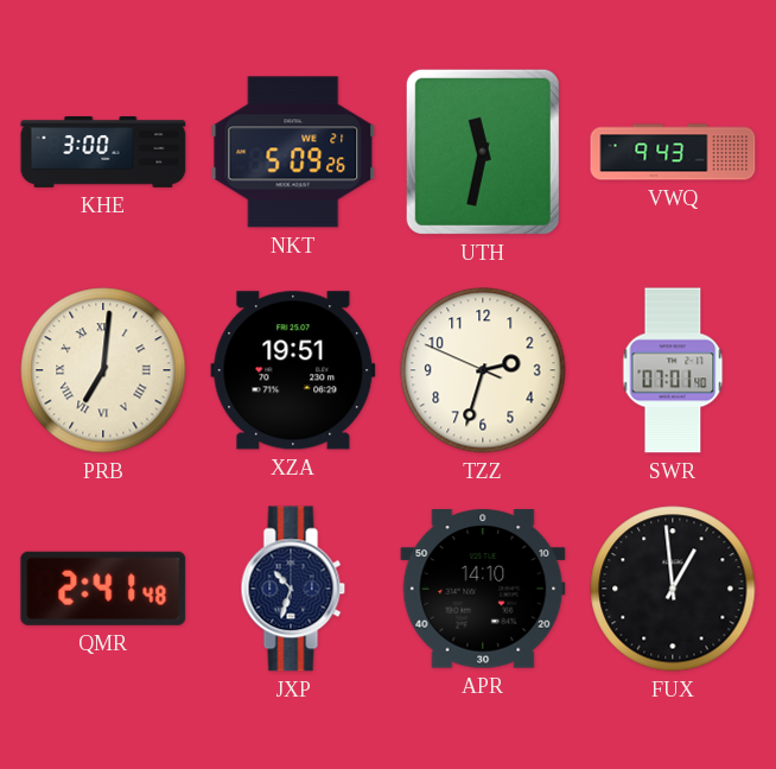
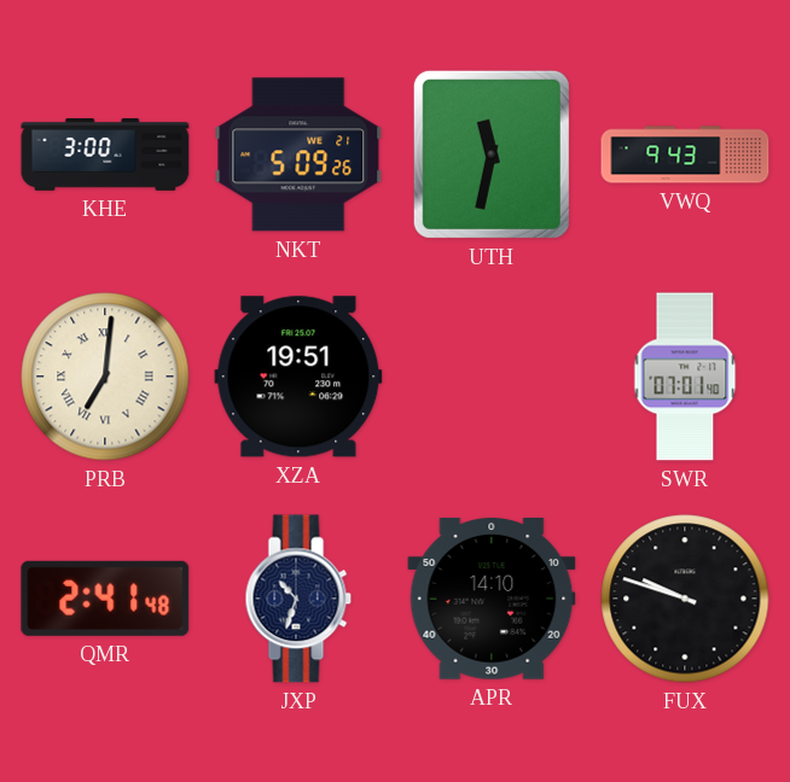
TZZ: 2:32 -> none (483, 370)
FUX: 12:59 -> 9:48 (685, 599)
